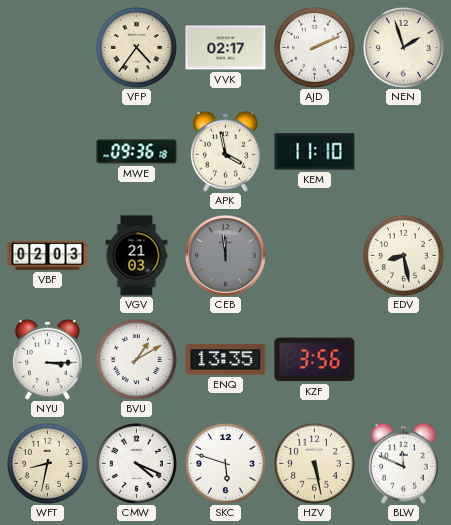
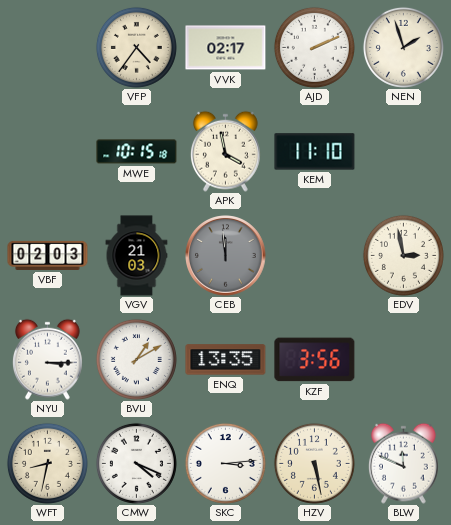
MWE: 09:36 -> 10:15 (137, 152)
EDV: 8:28 -> 2:58 (403, 255)
SKC: 5:48 -> 3:14 (225, 463)
